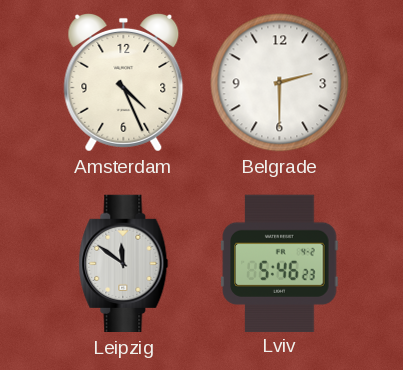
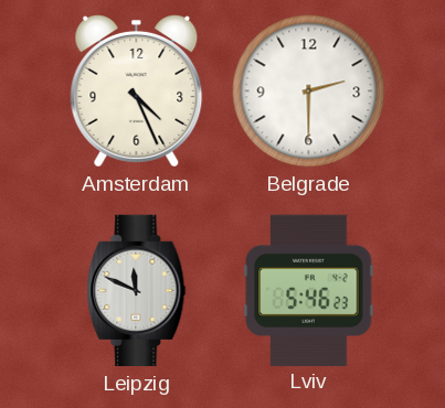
Leipzig: 11:51 -> 11:49 (137, 291)
